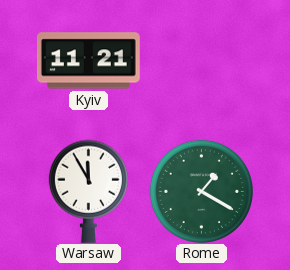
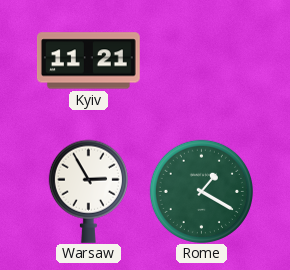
Warsaw: 11:55 -> 2:55 (88, 191)
